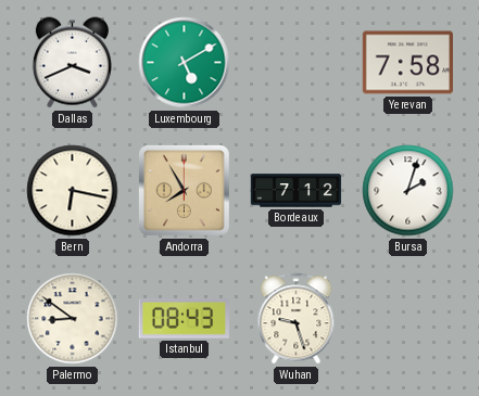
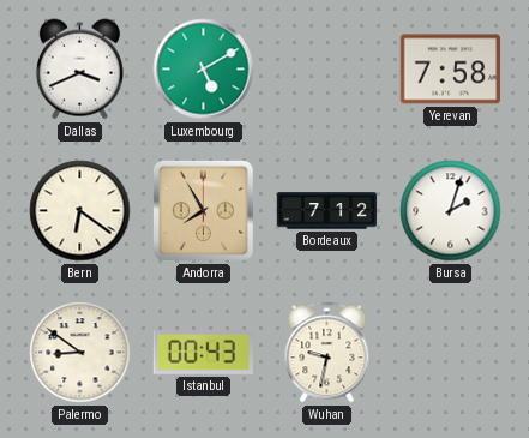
Bern: 6:17 -> 6:21 (80, 211)
Istanbul: 08:43 -> 00:43 (203, 352)
Wuhan: 9:27 -> 9:32 (327, 353)
